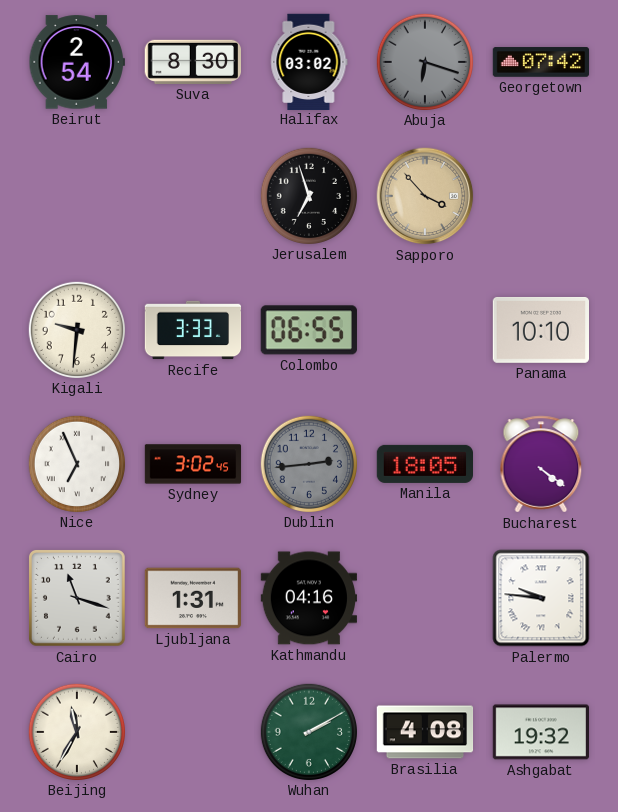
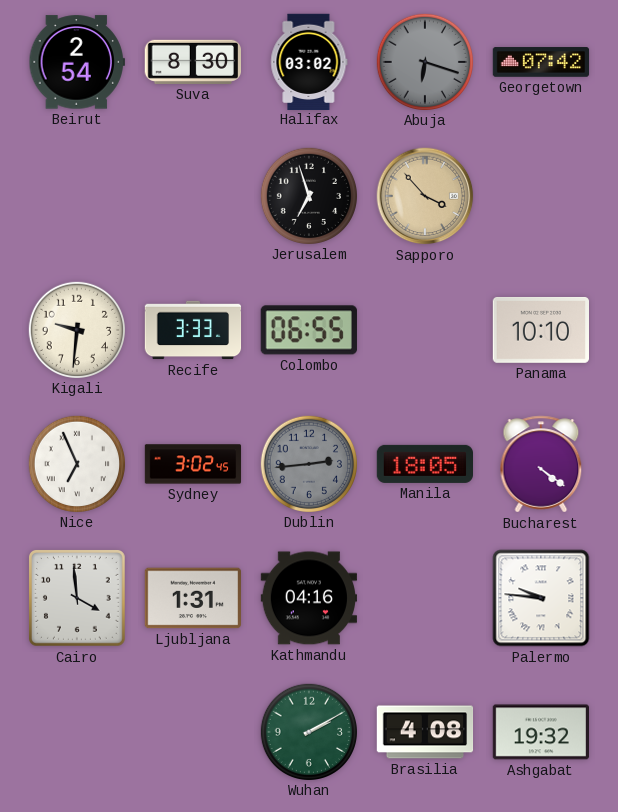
Cairo: 11:18 -> 3:59 (77, 598)
Beijing: 11:35 -> none (76, 731)
